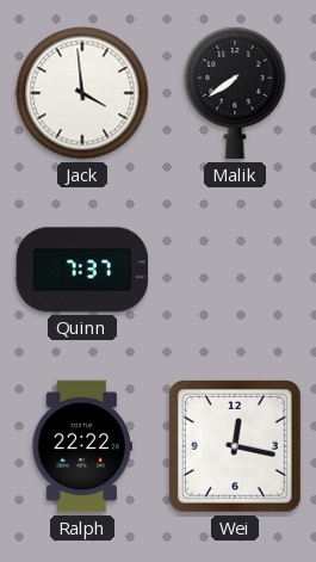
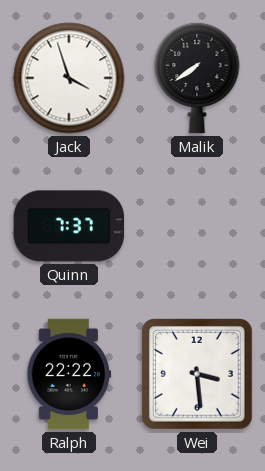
Jack: 3:59 -> 3:57 (69, 78)
Wei: 12:17 -> 3:29 (198, 375)
